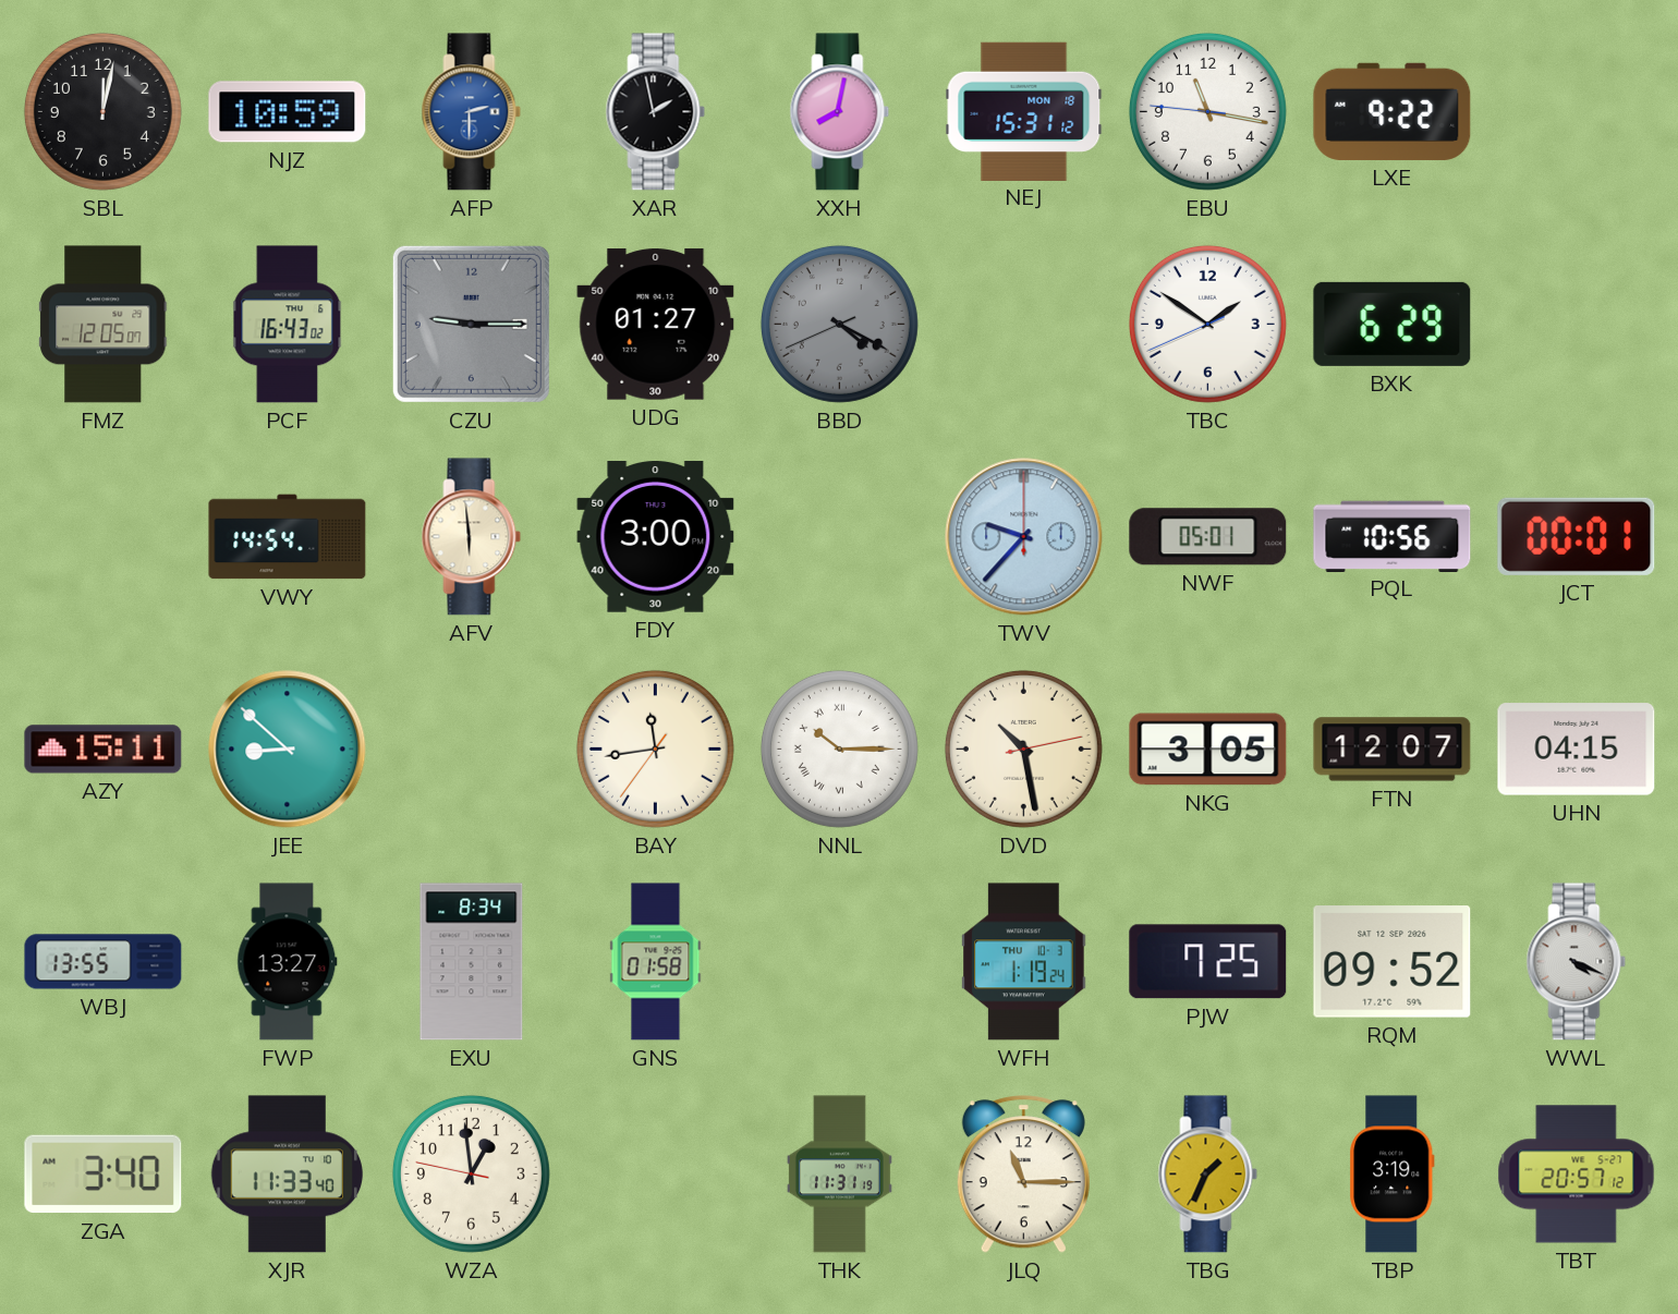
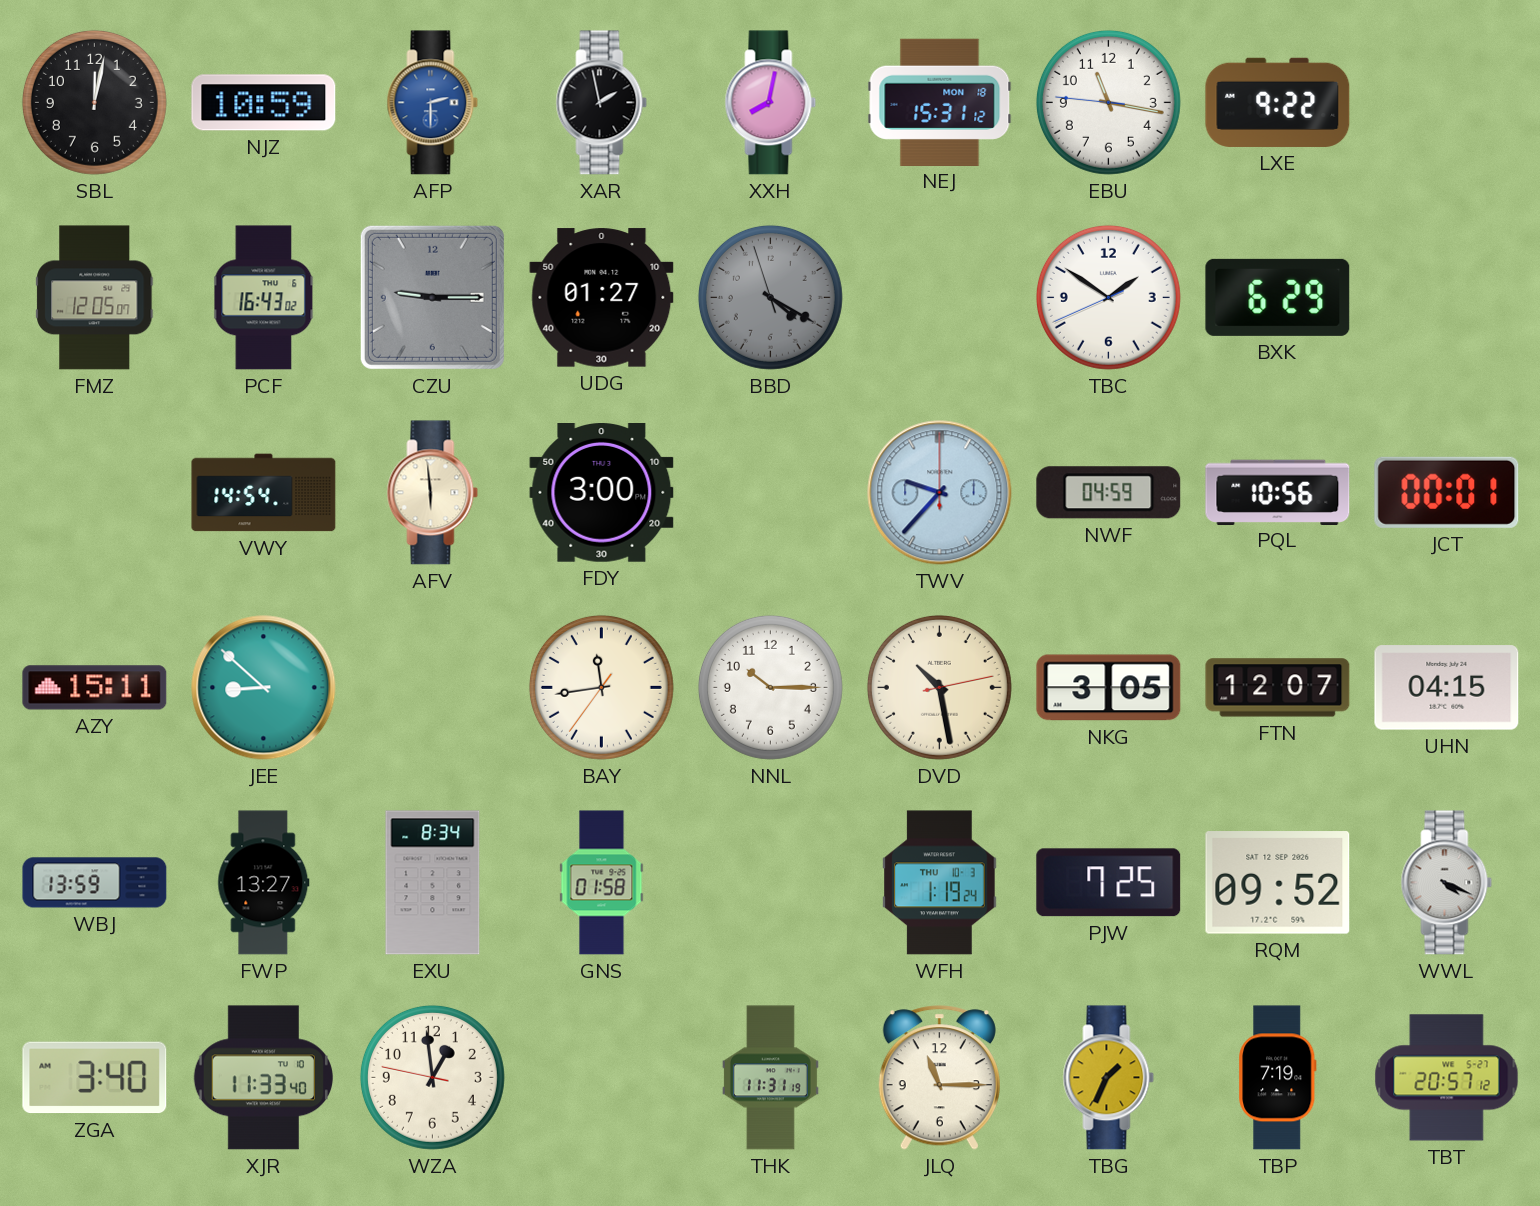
BBD: 4:19:41 -> 4:19:57 (770, 297)
NWF: 05:01 -> 04:59 (1109, 493)
NNL numerals: Roman -> Arabic (770, 687)
WBJ: 13:55 -> 13:59 (95, 883)
TBP: 3:19 -> 7:19 (1278, 1078)
